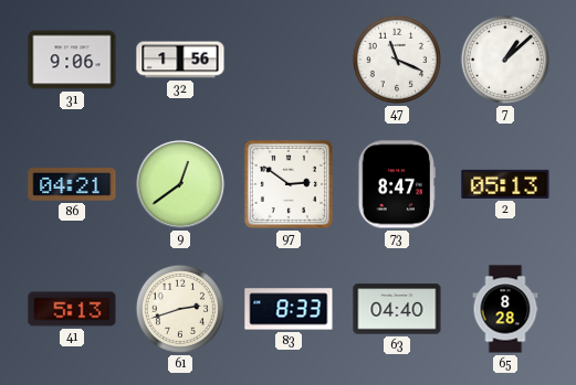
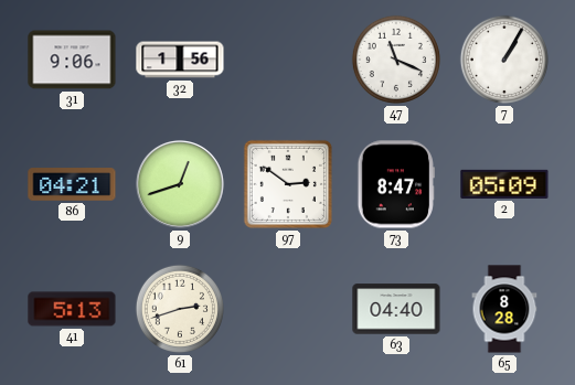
7: 1:08 -> 1:05 (504, 60)
9: 12:39 -> 12:42 (180, 184)
2: 05:13 -> 05:09 (504, 184)
83: 8:33 -> none (289, 309)
